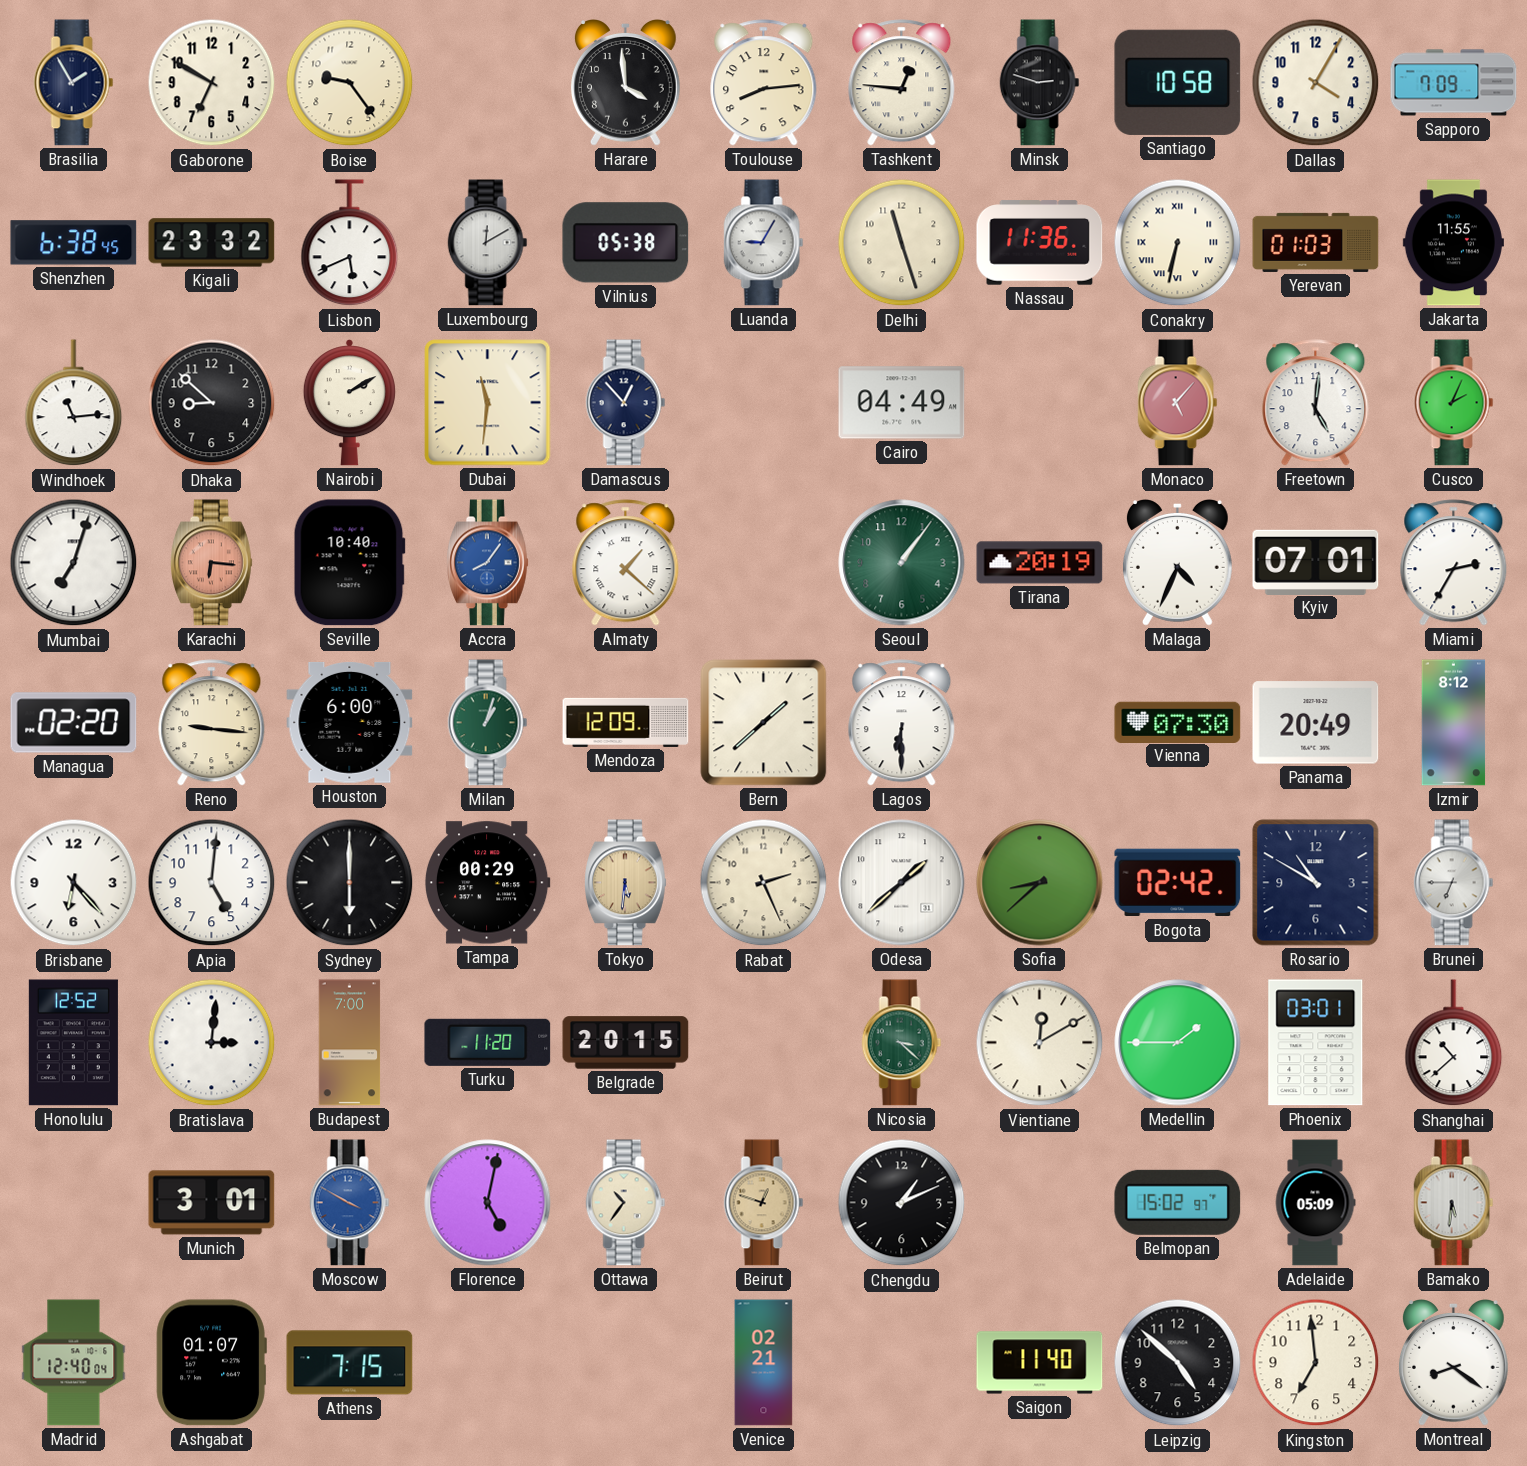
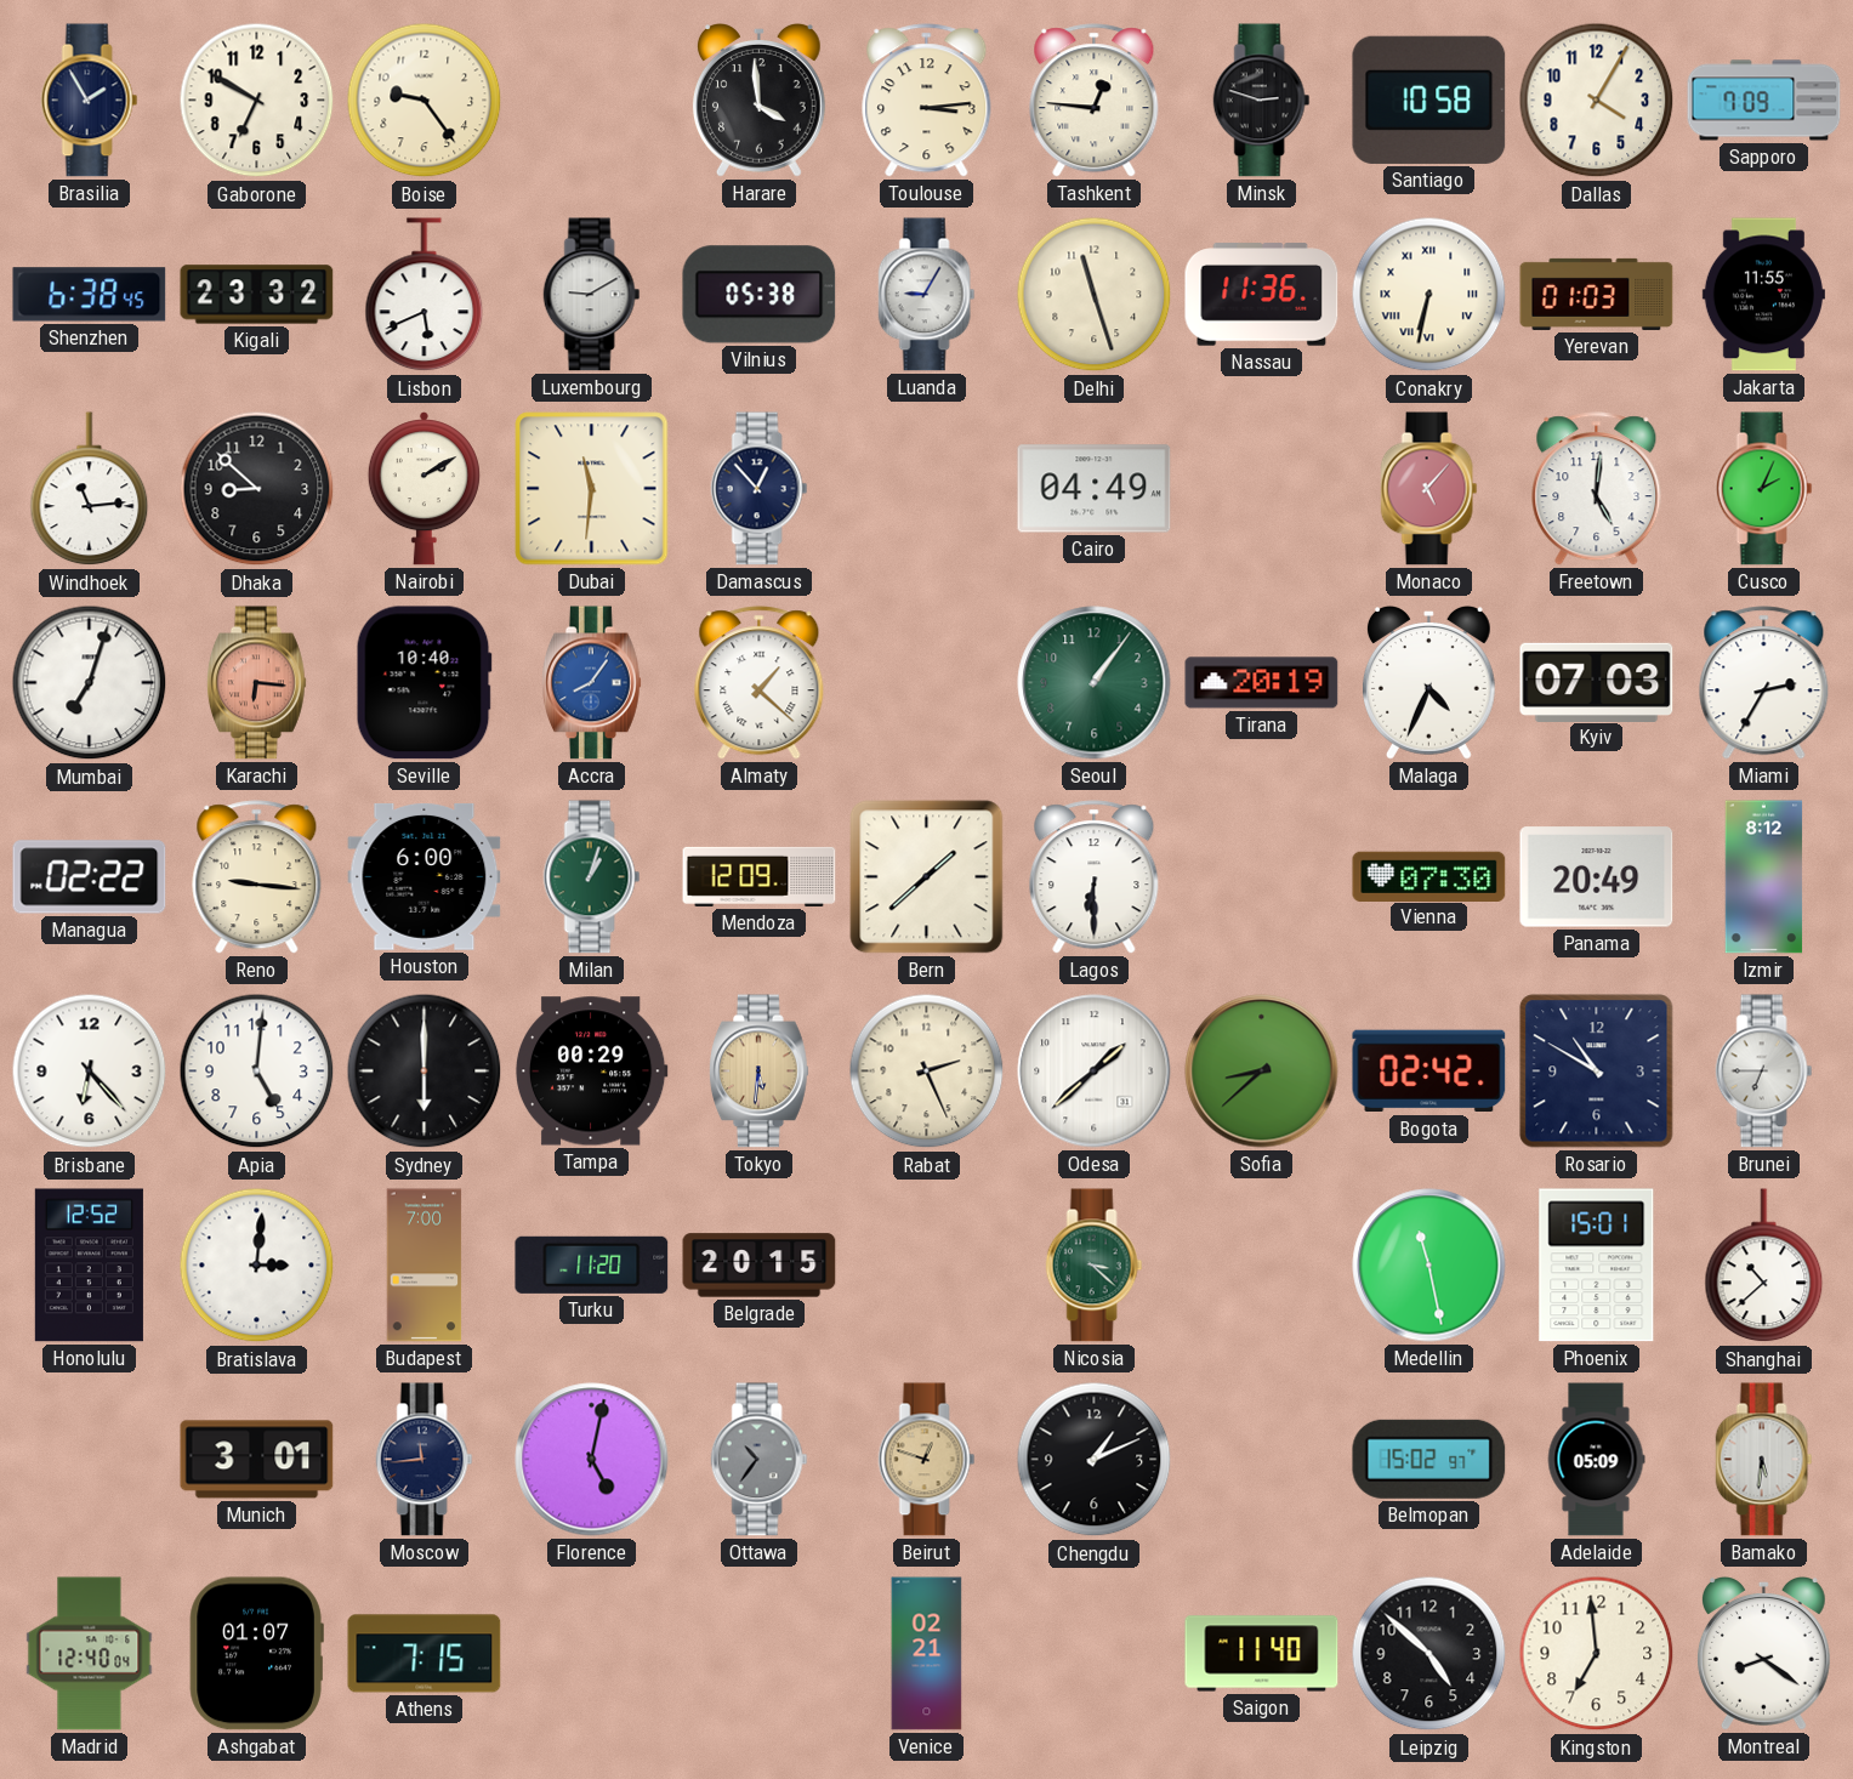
Toulouse: 8:14 -> 3:14 (927, 101)
Luxembourg: 12:10 -> 9:10 (592, 295)
Kyiv: 07:01 -> 07:03 (1597, 682)
Managua: 02:20 -> 02:22 (90, 877)
Vientiane: 12:10 -> none (1040, 1043)
Medellin: 1:45 -> 11:28 (1429, 1266)
Phoenix: 03:01 -> 15:01 (1597, 1266)
Moscow: 3:50 -> 11:44 (425, 1460)
Moscow dial: blue -> navy (425, 1460)
Ottawa dial: cream -> grey (760, 1460)
